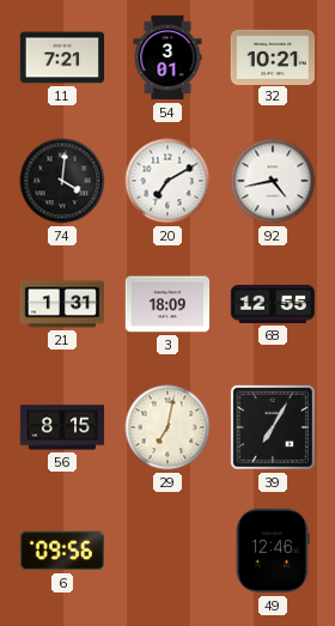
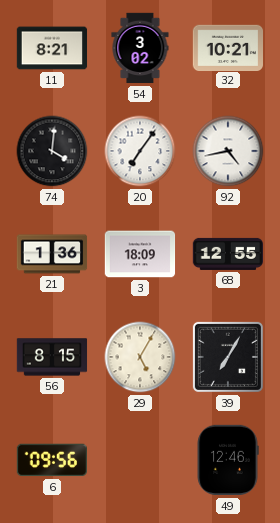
11: 7:21 -> 8:21 (52, 48)
54: 3:01 -> 3:02 (140, 48)
20: 7:10 -> 7:06 (140, 151)
21: 1:31 -> 1:36 (52, 254)
29: 7:02 -> 5:05 (140, 357)
